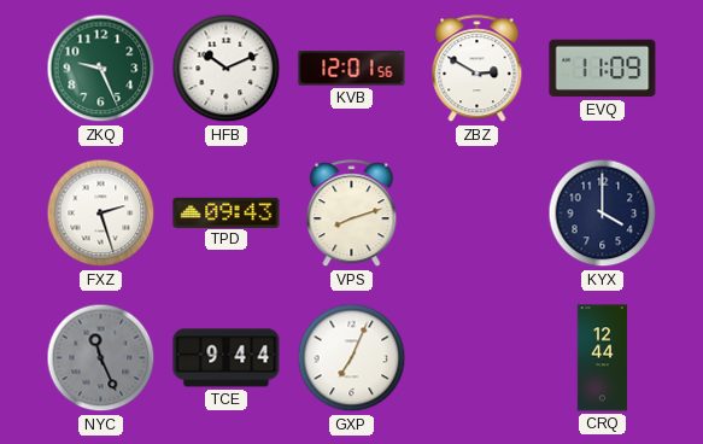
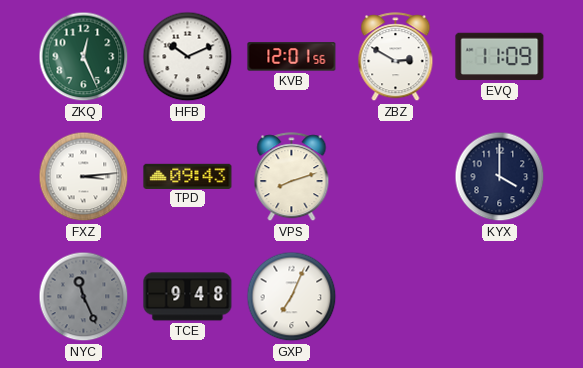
ZKQ: 9:26 -> 12:26 (84, 57)
FXZ: 2:27 -> 3:14 (84, 177)
TCE: 9:44 -> 9:48 (188, 297)
CRQ: 12:44 -> none (602, 358)
